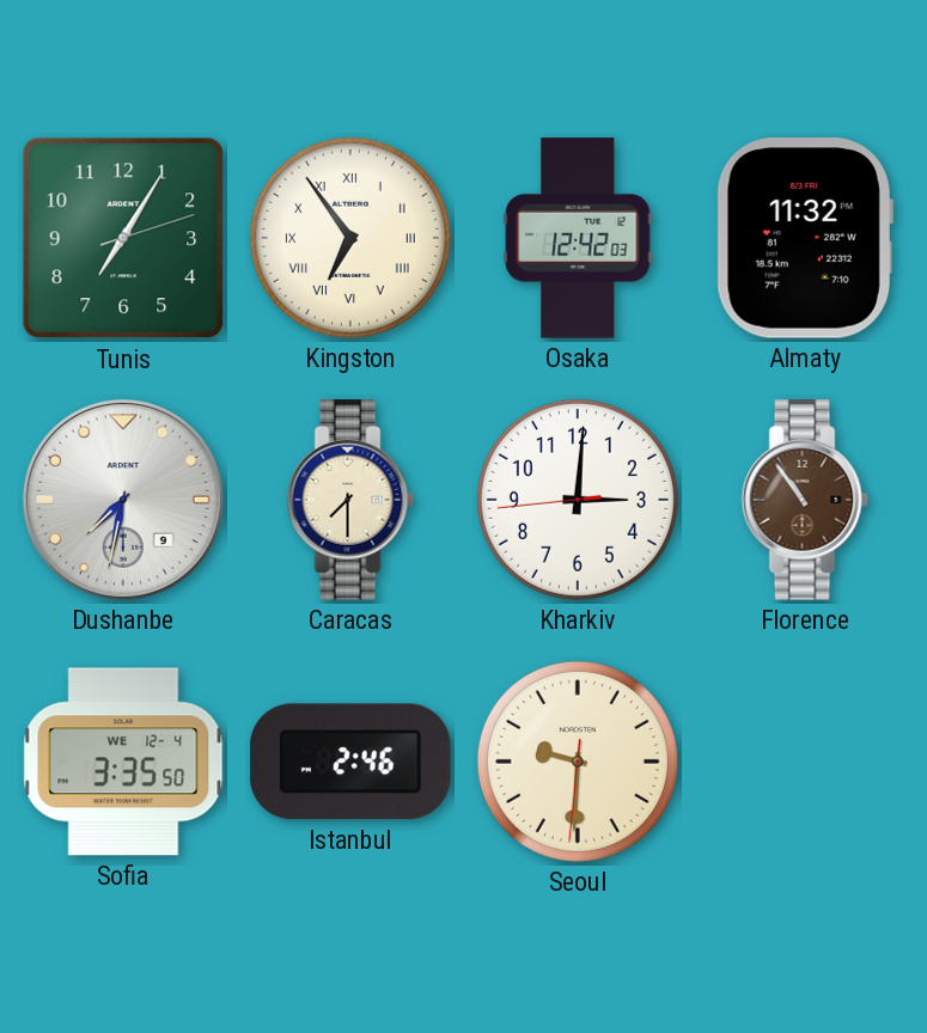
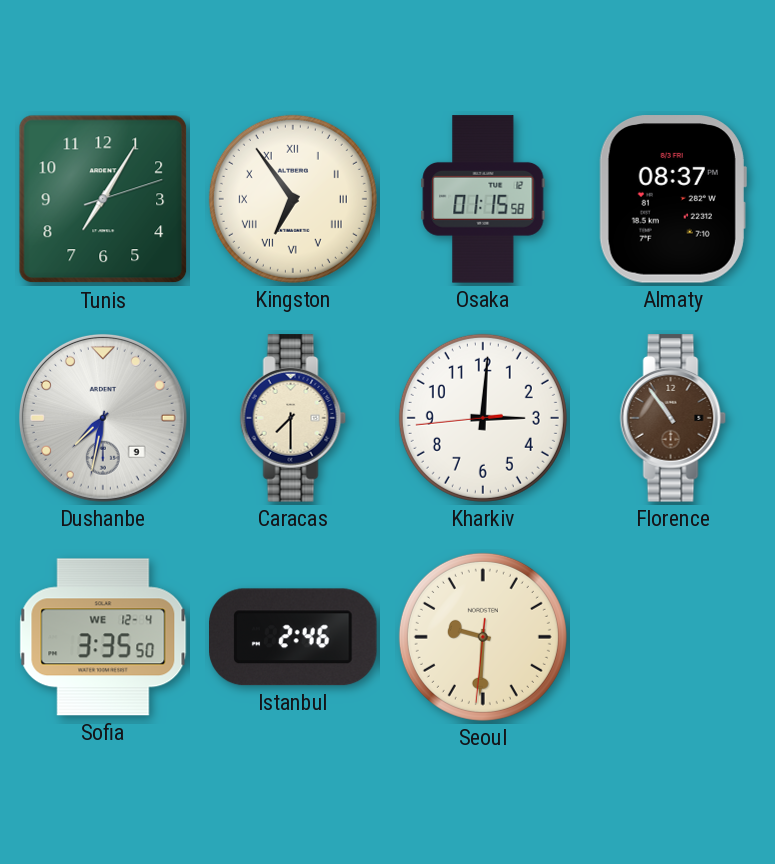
Osaka: 12:42 -> 01:15 (483, 199)
Almaty: 11:32 -> 08:37 (673, 199)
